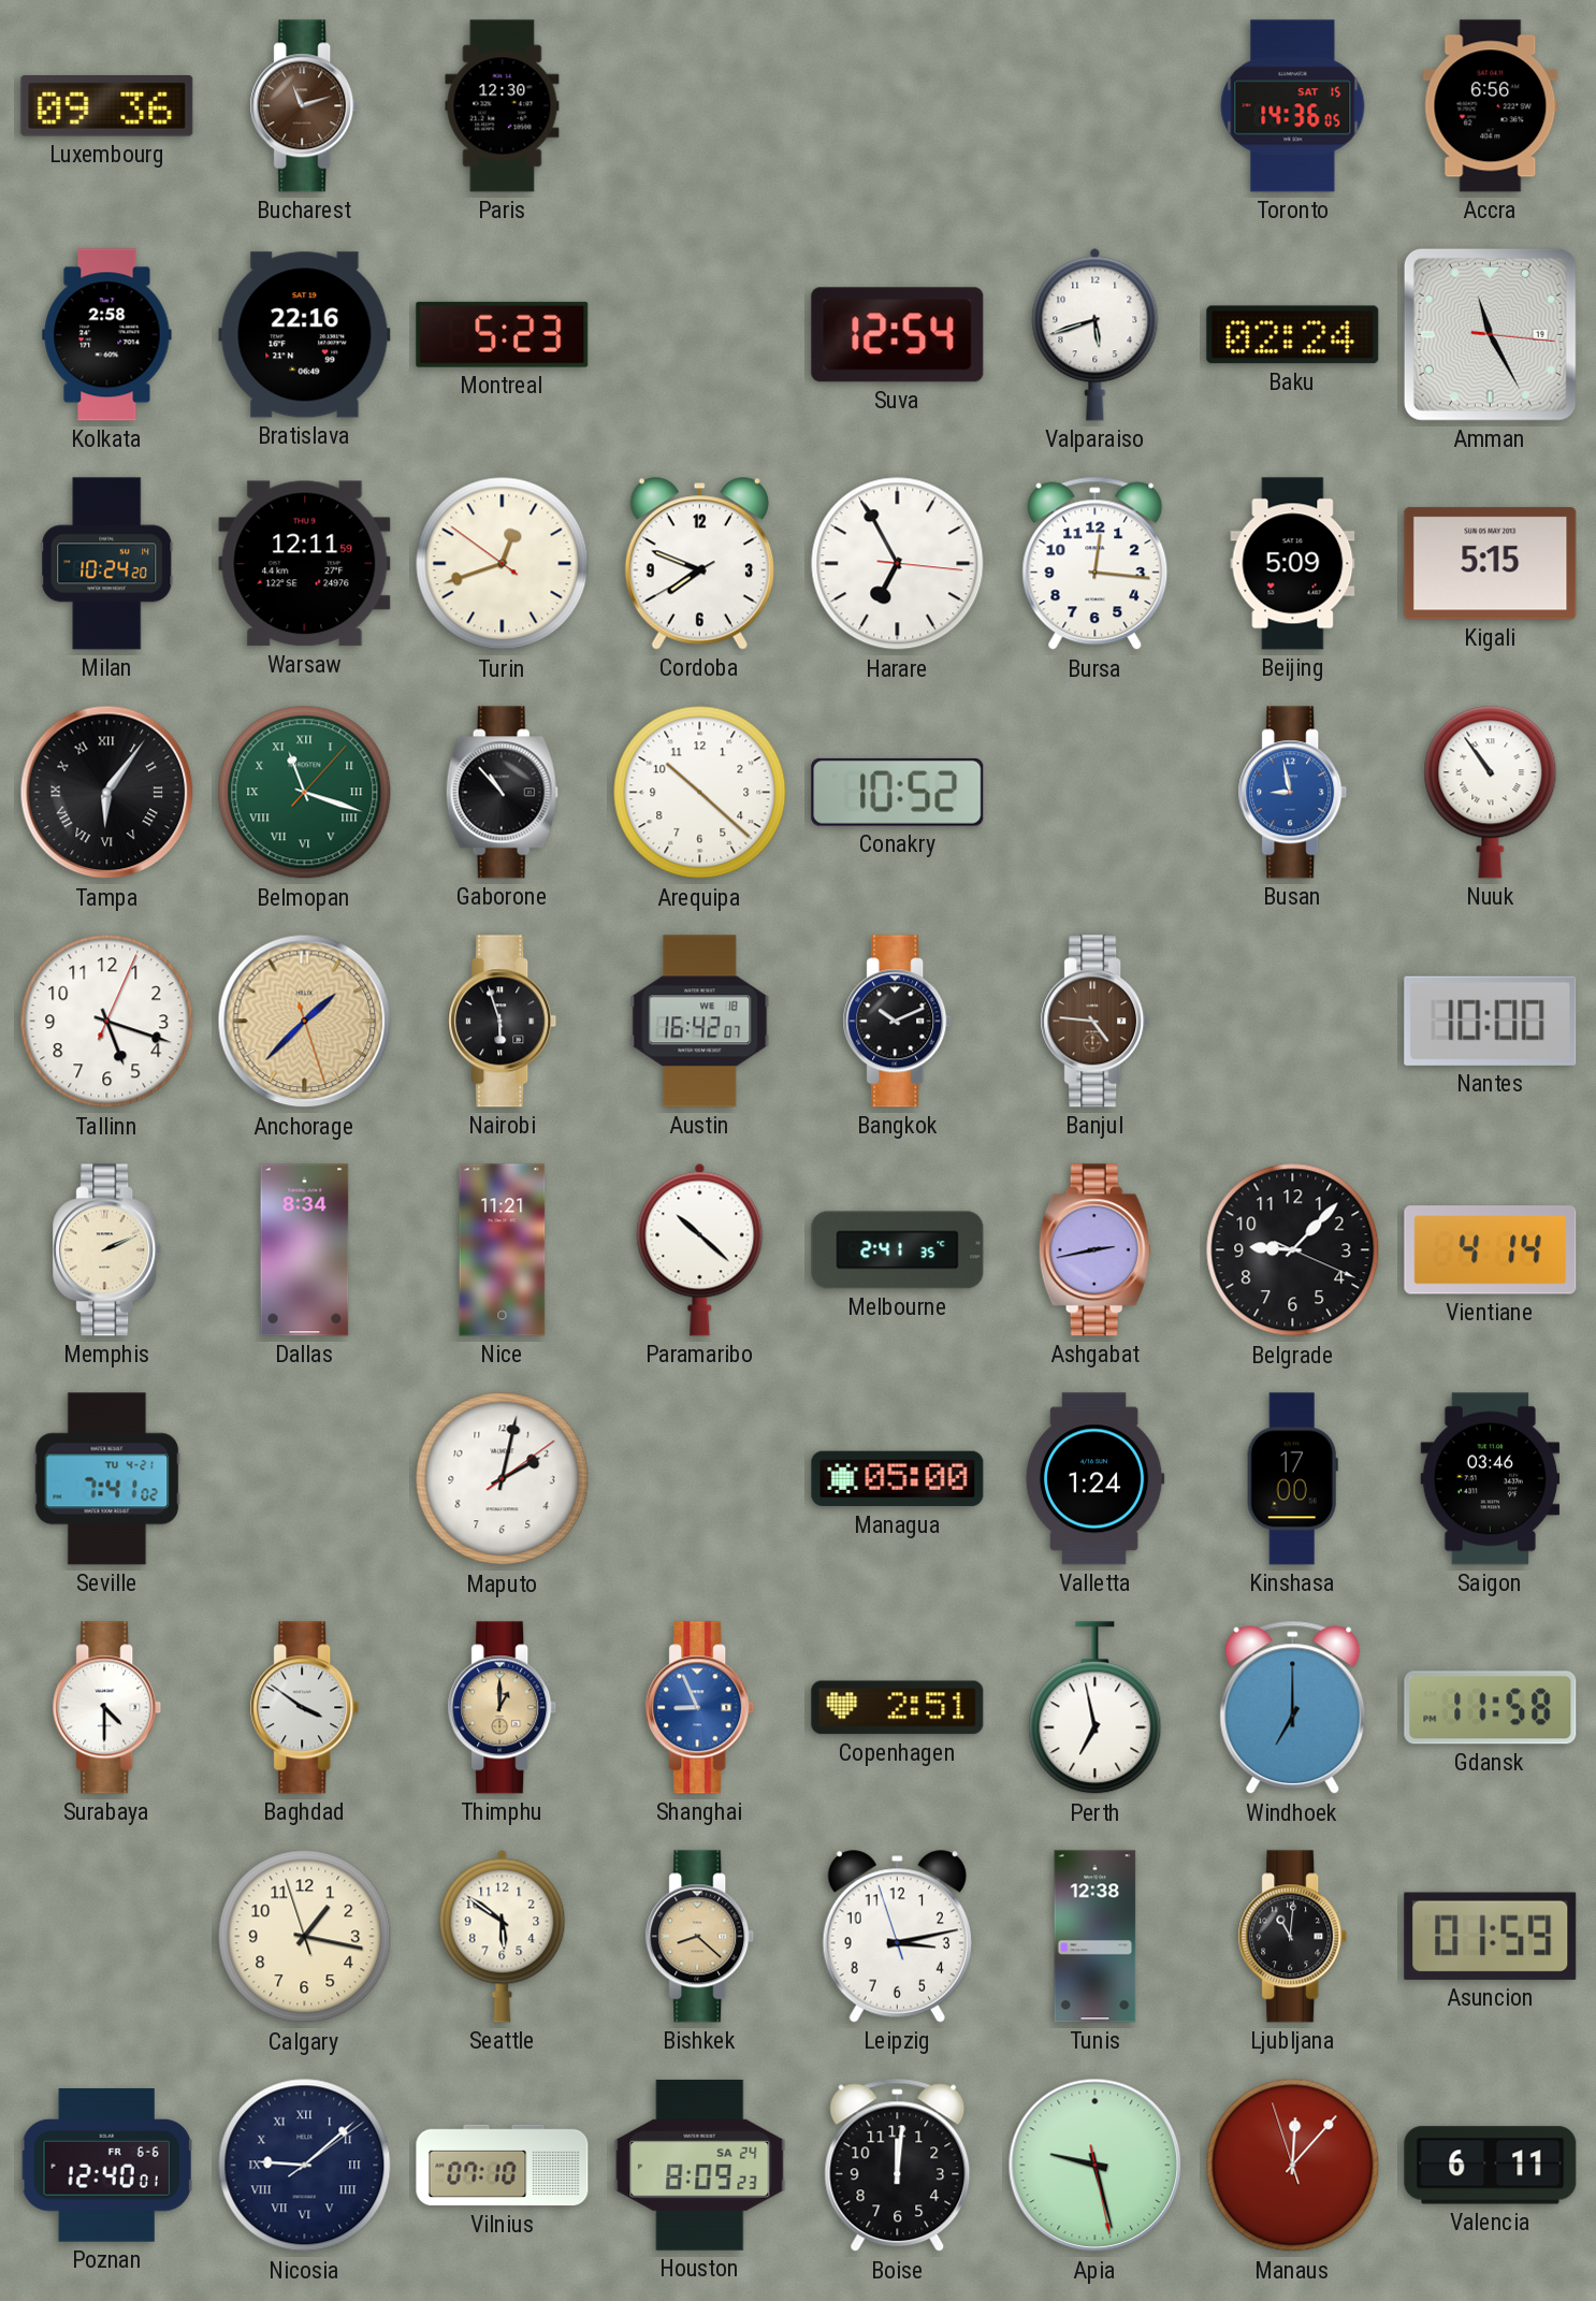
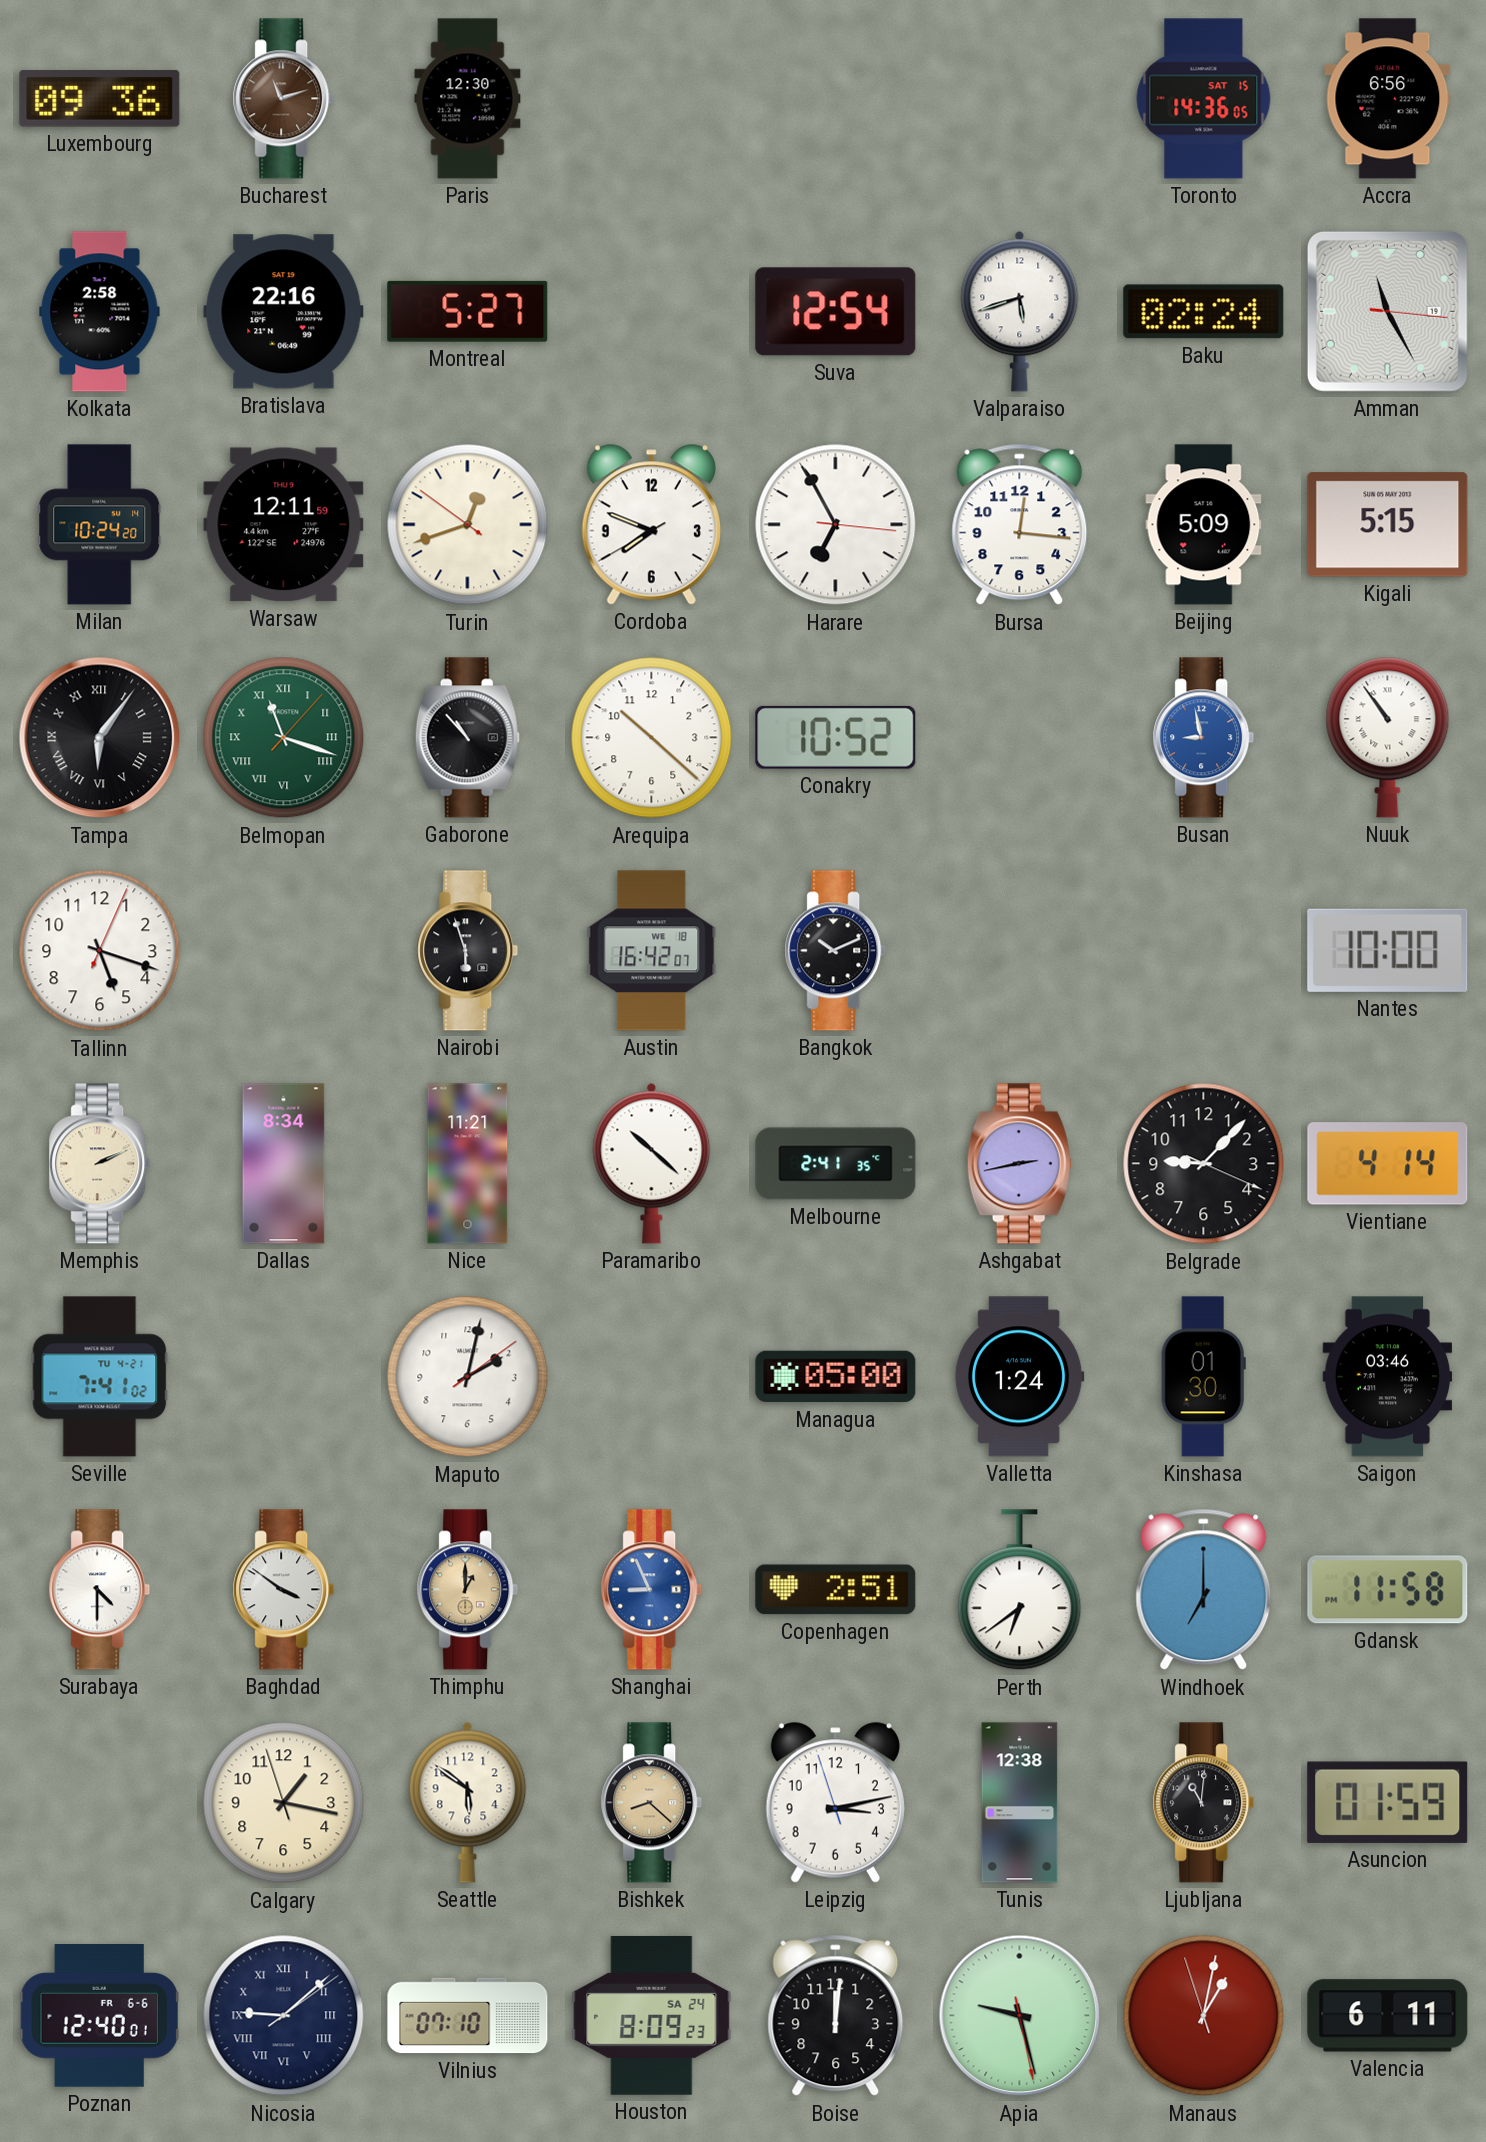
Montreal: 5:23 -> 5:27 (468, 311)
Anchorage: 1:37 -> none (305, 1022)
Banjul: 4:46 -> none (1096, 1022)
Kinshasa: 17:00 -> 01:30 (1203, 1377)
Perth: 6:58 -> 6:39 (1020, 1590)
Manaus: 12:06 -> 1:01 (1204, 2016)
